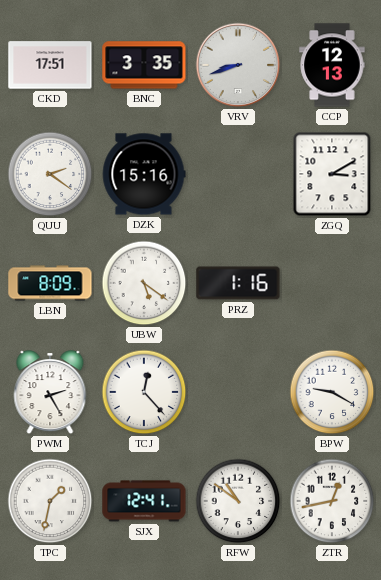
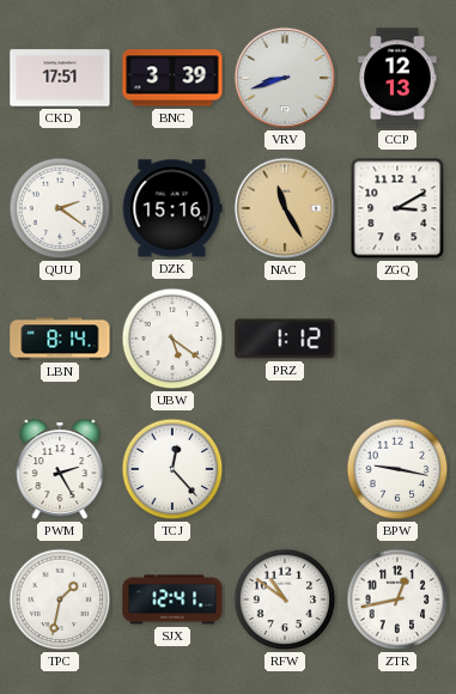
BNC: 3:35 -> 3:39 (172, 78)
NAC: none -> 11:25 (285, 208)
LBN: 8:09 -> 8:14 (60, 339)
PRZ: 1:16 -> 1:12 (285, 339)
BPW: 9:20 -> 9:17 (397, 469)
